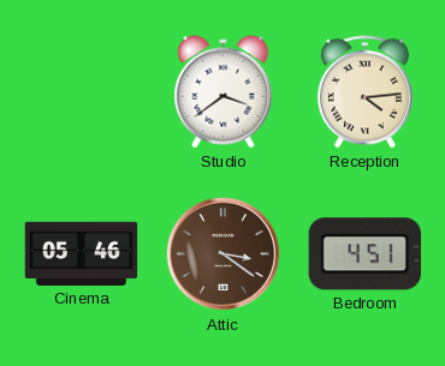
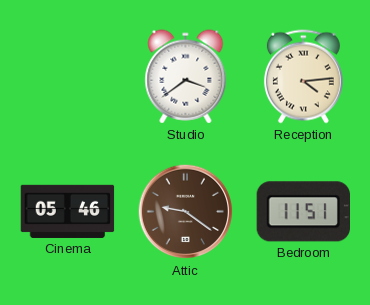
Attic: 3:21 -> 9:21 (186, 212)
Bedroom: 4:51 -> 11:51 (303, 212)
